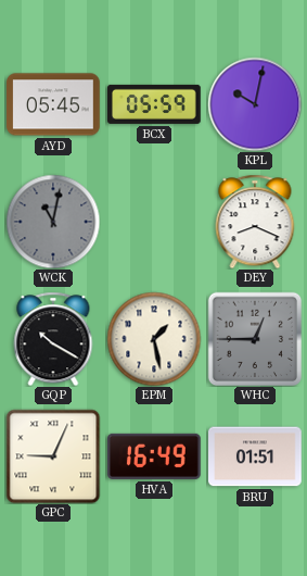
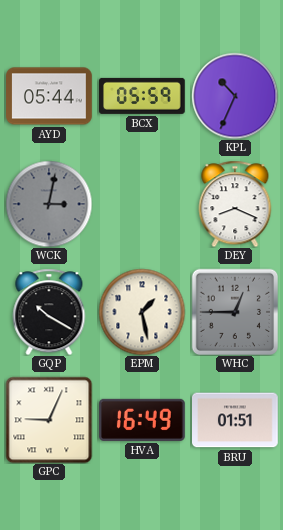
AYD: 05:45 -> 05:44 (49, 96)
KPL: 10:02 -> 10:34 (235, 96)
WCK: 11:02 -> 3:02 (49, 204)
